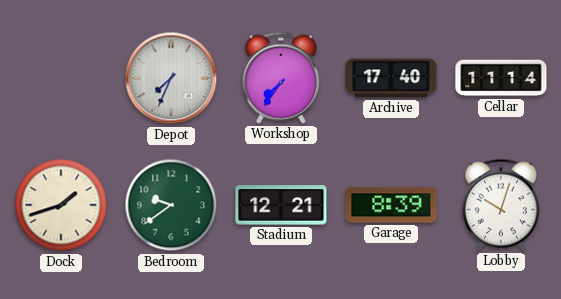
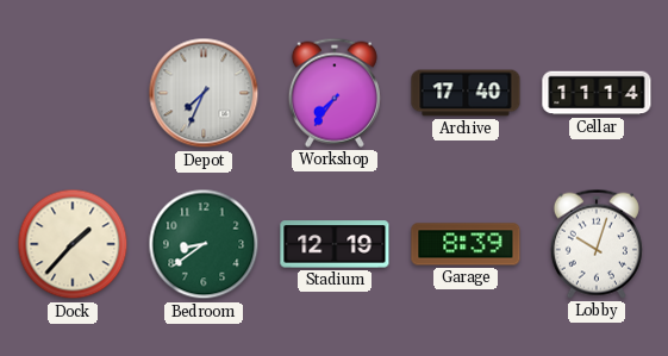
Dock: 1:42 -> 1:37 (73, 244)
Bedroom: 9:39 -> 8:39 (204, 244)
Stadium: 12:21 -> 12:19 (335, 244)
